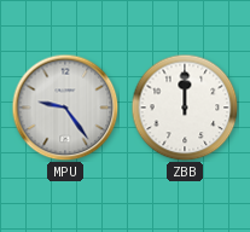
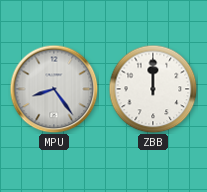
MPU: 9:24 -> 8:24 (54, 89)
